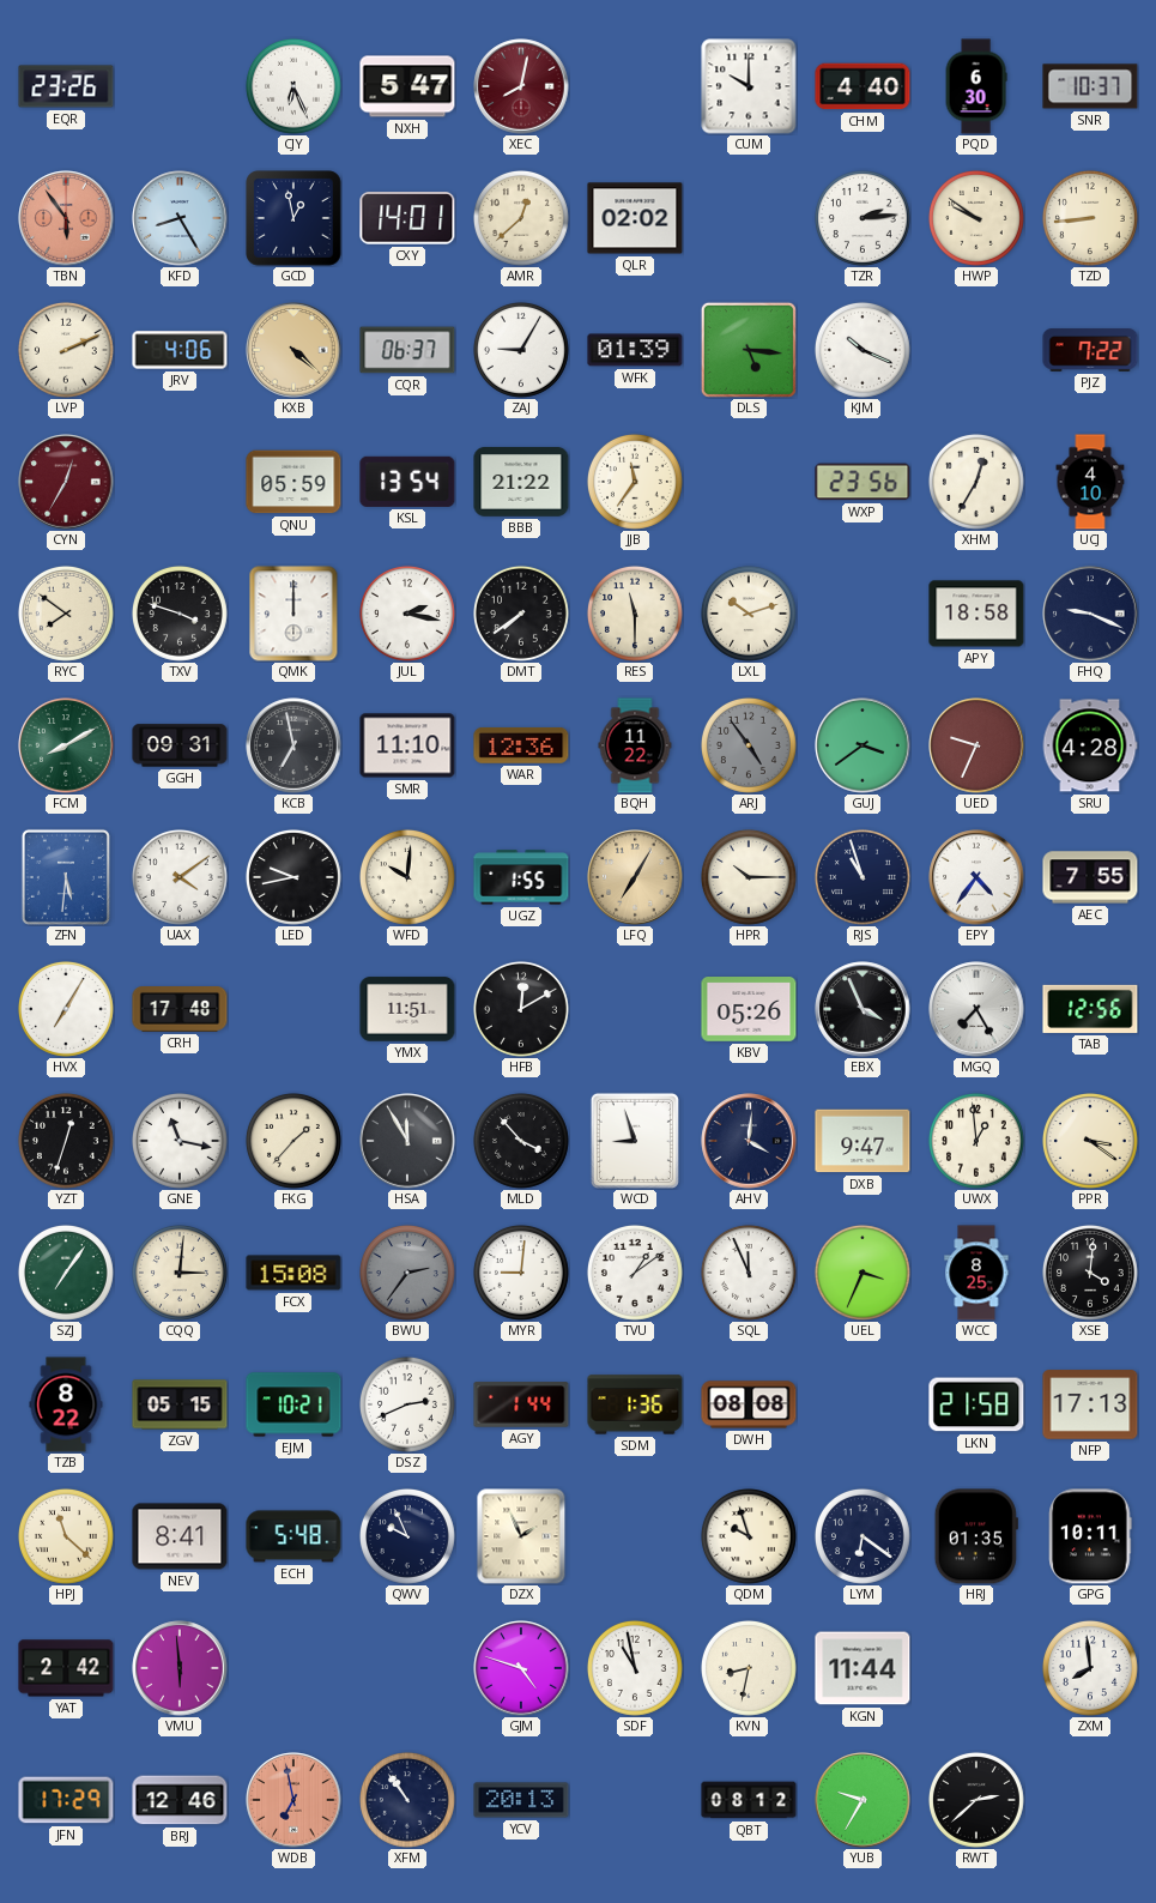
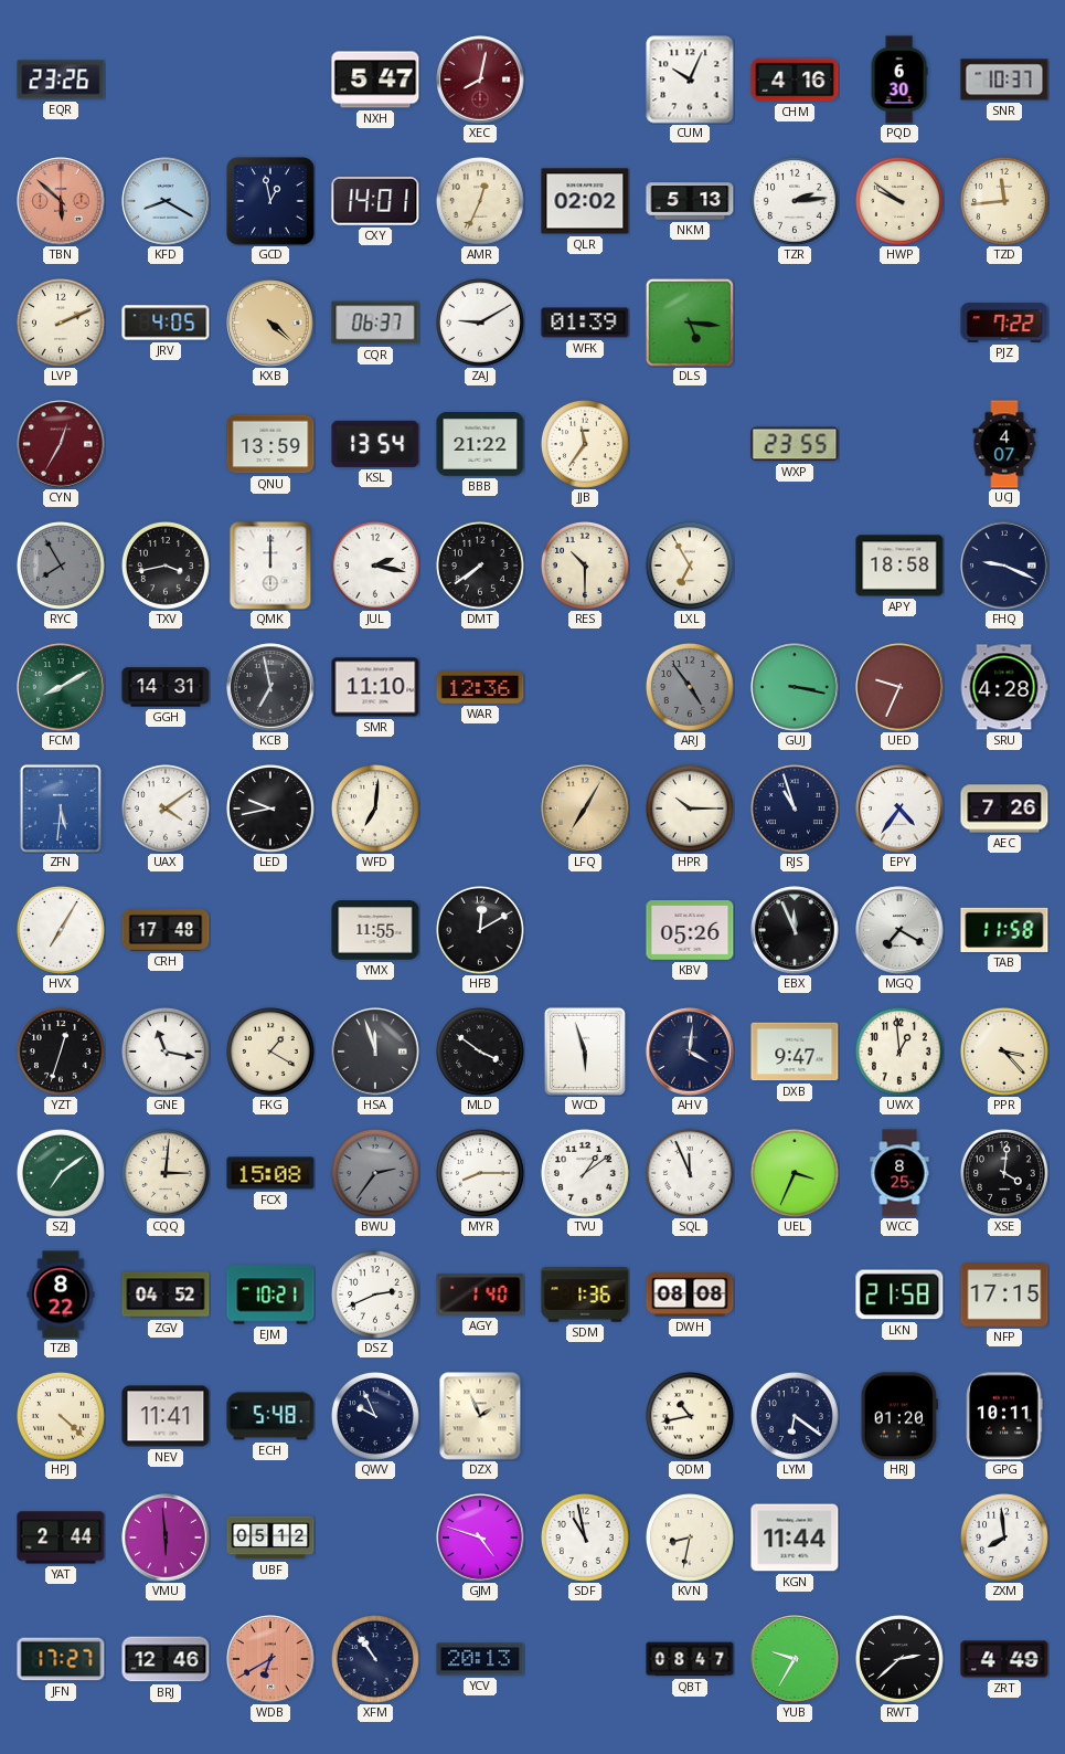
CJY: 6:26 -> none (293, 86)
CUM: 10:00 -> 10:04 (690, 80)
CHM: 4:40 -> 4:16 (795, 80)
TBN: 5:54 -> 5:52 (61, 201)
KFD: 8:25 -> 8:20 (166, 201)
AMR: 12:38 -> 12:34 (480, 201)
NKM: none -> 5:13 (690, 201)
TZD: 8:44 -> 11:44 (1004, 201)
JRV: 4:06 -> 4:05 (166, 323)
ZAJ: 9:05 -> 9:10 (480, 323)
KJM: 10:19 -> none (863, 350)
QNU: 05:59 -> 13:59 (270, 444)
WXP: 23:56 -> 23:55 (795, 444)
XHM: 12:35 -> none (976, 482)
UCJ: 4:10 -> 4:07 (1004, 444)
RYC: 7:51 -> 7:55 (61, 566)
RYC dial: cream -> grey (61, 566)
TXV: 3:48 -> 3:43 (166, 566)
RES: 11:30 -> 10:30 (585, 566)
LXL: 10:12 -> 6:55 (690, 566)
GGH: 09:31 -> 14:31 (166, 687)
BQH: 11:22 -> none (635, 745)
GUJ: 3:39 -> 3:17 (795, 687)
WFD: 10:01 -> 7:01 (375, 809)
UGZ: 1:55 -> none (521, 877)
AEC: 7:55 -> 7:26 (1004, 809)
YMX: 11:51 -> 11:55 (375, 930)
EBX: 3:56 -> 11:56 (795, 930)
MGQ: 7:25 -> 7:20 (899, 930)
TAB: 12:56 -> 11:58 (1004, 930)
FKG: 1:37 -> 1:20 (270, 1052)
HSA: 11:55 -> 11:57 (375, 1052)
MLD: 3:53 -> 3:51 (480, 1052)
WCD: 8:57 -> 5:57 (585, 1052)
PPR: 3:21 -> 3:23 (1004, 1052)
SZJ: 7:06 -> 7:09 (61, 1173)
MYR: 9:01 -> 8:15 (480, 1173)
ZGV: 05:15 -> 04:52 (166, 1295)
AGY: 1:44 -> 1:40 (480, 1295)
NFP: 17:13 -> 17:15 (1004, 1295)
HPJ: 11:22 -> 4:22 (61, 1416)
NEV: 8:41 -> 11:41 (166, 1416)
QDM: 9:57 -> 10:43 (690, 1416)
HRJ: 01:35 -> 01:20 (899, 1416)
YAT: 2:42 -> 2:44 (61, 1538)
UBF: none -> 05:12 (270, 1538)
JFN: 17:29 -> 17:27 (61, 1659)
WDB: 6:58 -> 6:40 (270, 1659)
QBT: 08:12 -> 08:47 (690, 1659)
ZRT: none -> 4:49 (1004, 1659)
